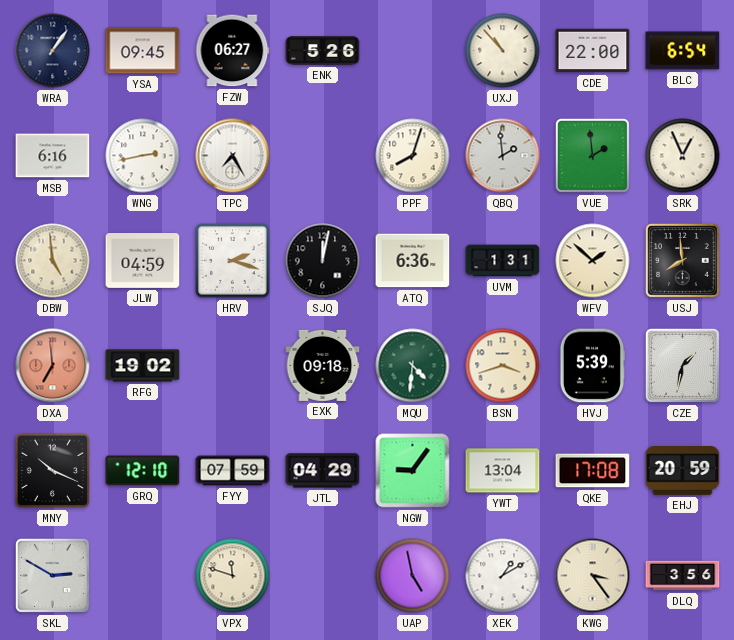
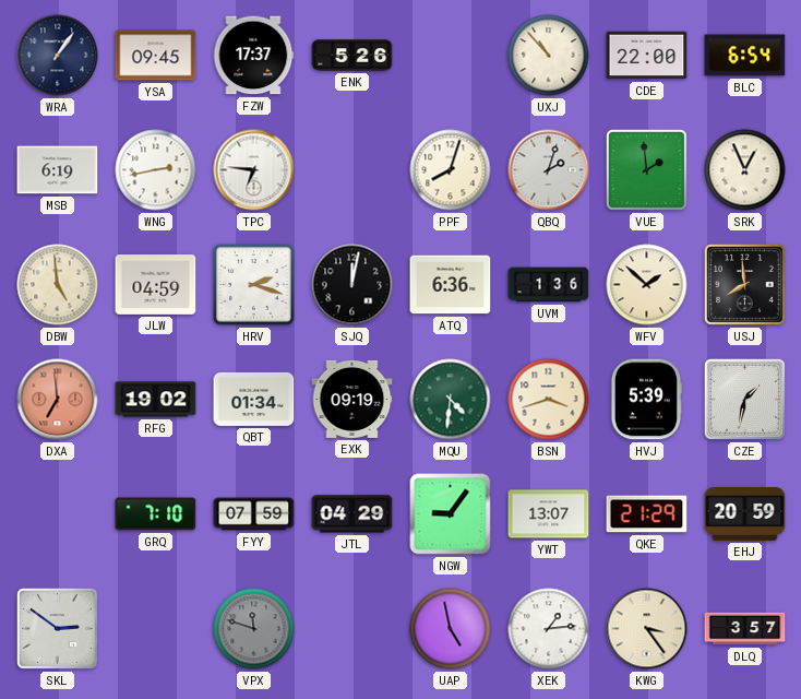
FZW: 06:27 -> 17:37 (253, 56)
MSB: 6:16 -> 6:19 (58, 170)
TPC: 7:25 -> 6:46 (254, 170)
QBQ: 1:59 -> 2:03 (549, 170)
UVM: 1:31 -> 1:36 (549, 285)
QBT: none -> 01:34 (254, 399)
EXK: 09:18 -> 09:19 (352, 399)
MNY: 10:19 -> none (52, 470)
GRQ: 12:10 -> 7:10 (156, 514)
YWT: 13:04 -> 13:07 (549, 514)
QKE: 17:08 -> 21:29 (647, 514)
SKL: 2:50 -> 2:51 (57, 628)
VPX dial: cream -> grey (254, 629)
XEK: 1:10 -> 1:14 (549, 629)
DLQ: 3:56 -> 3:57 (745, 629)
